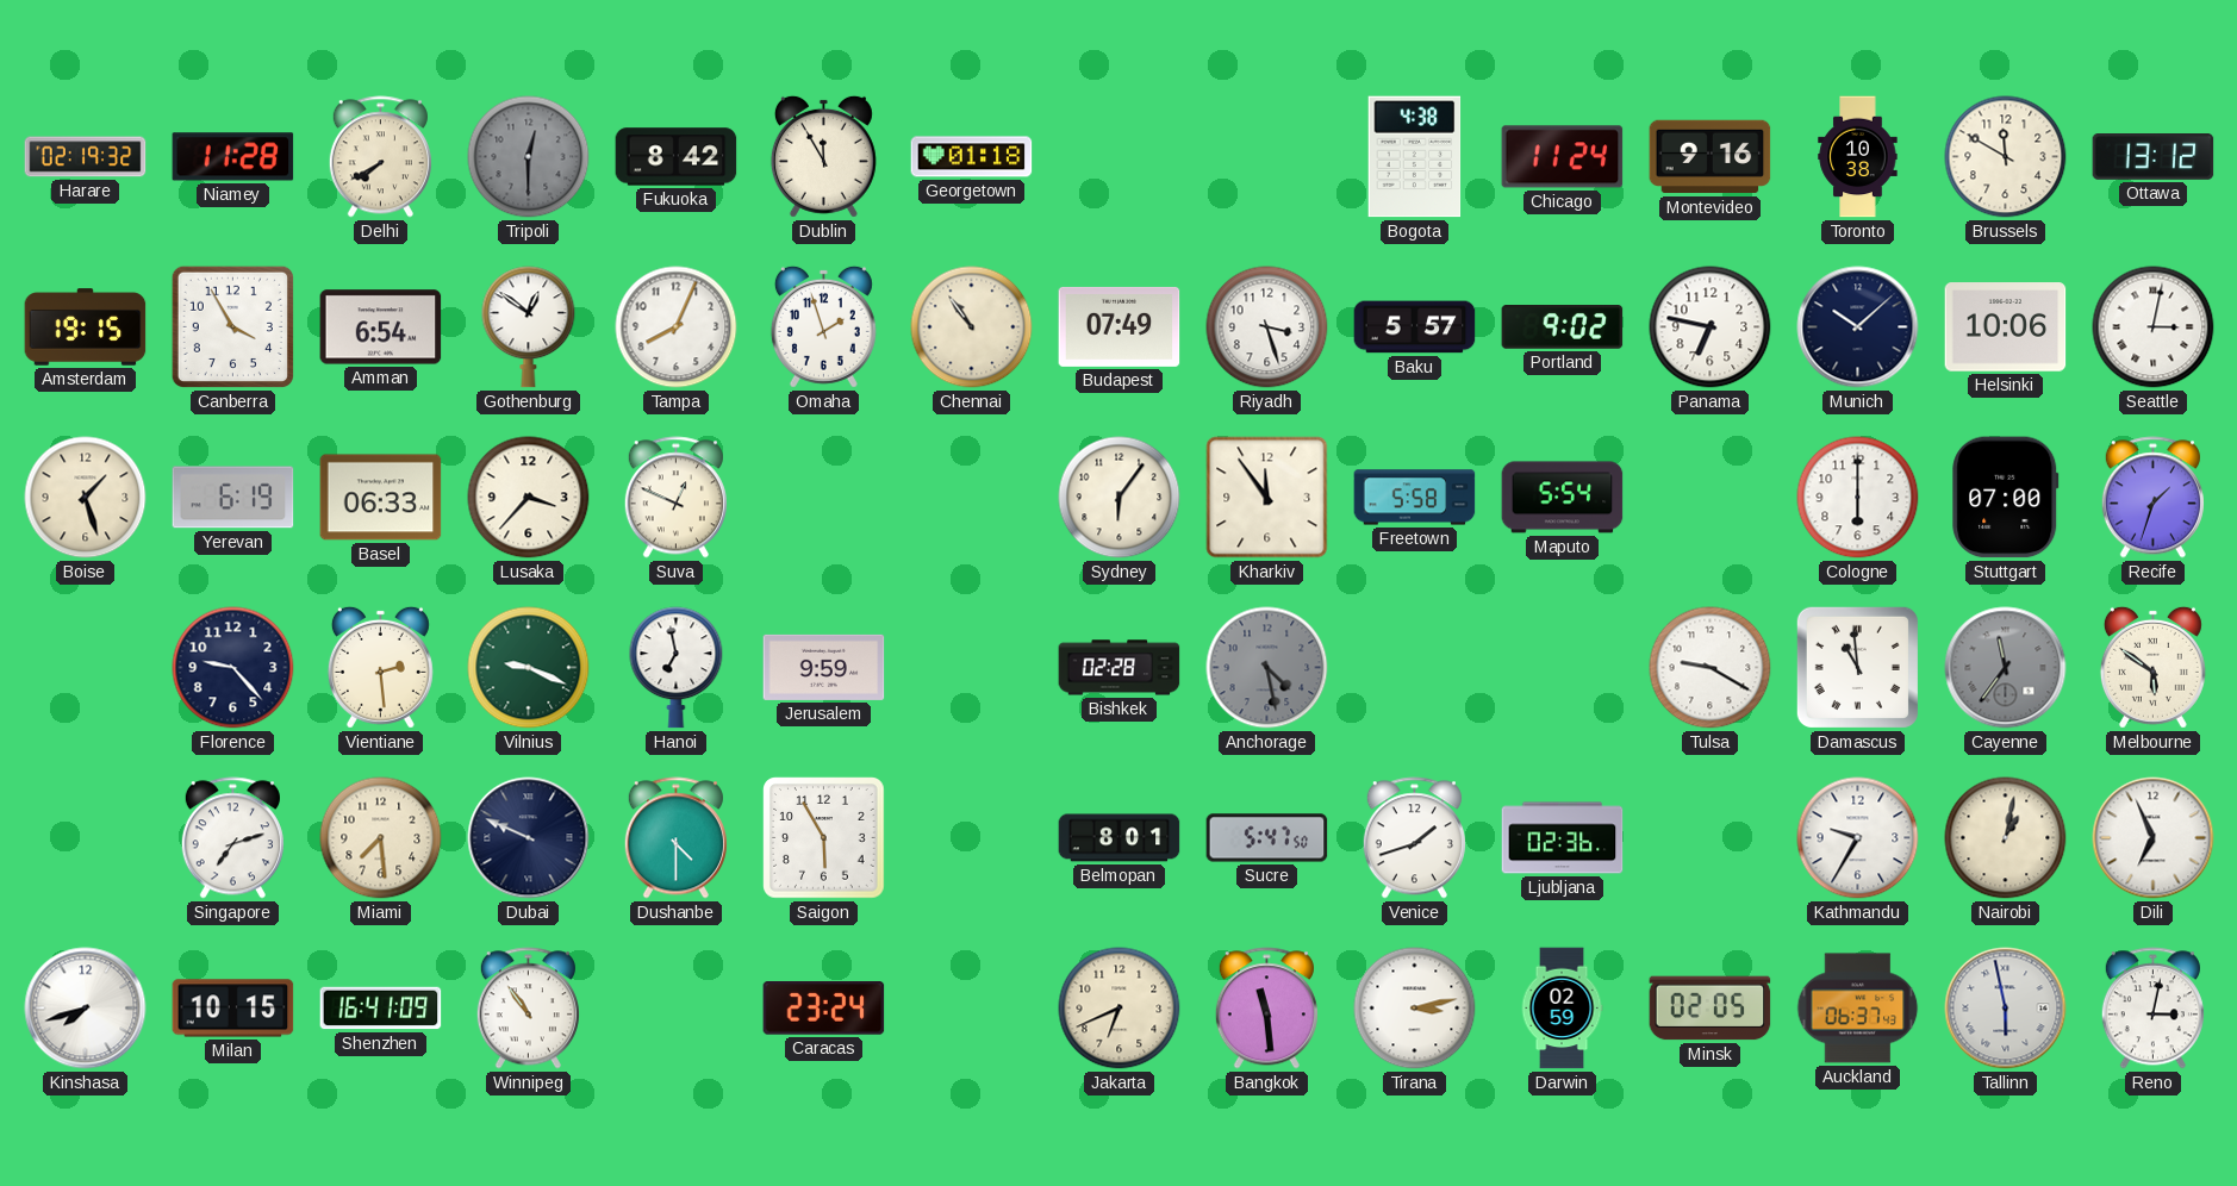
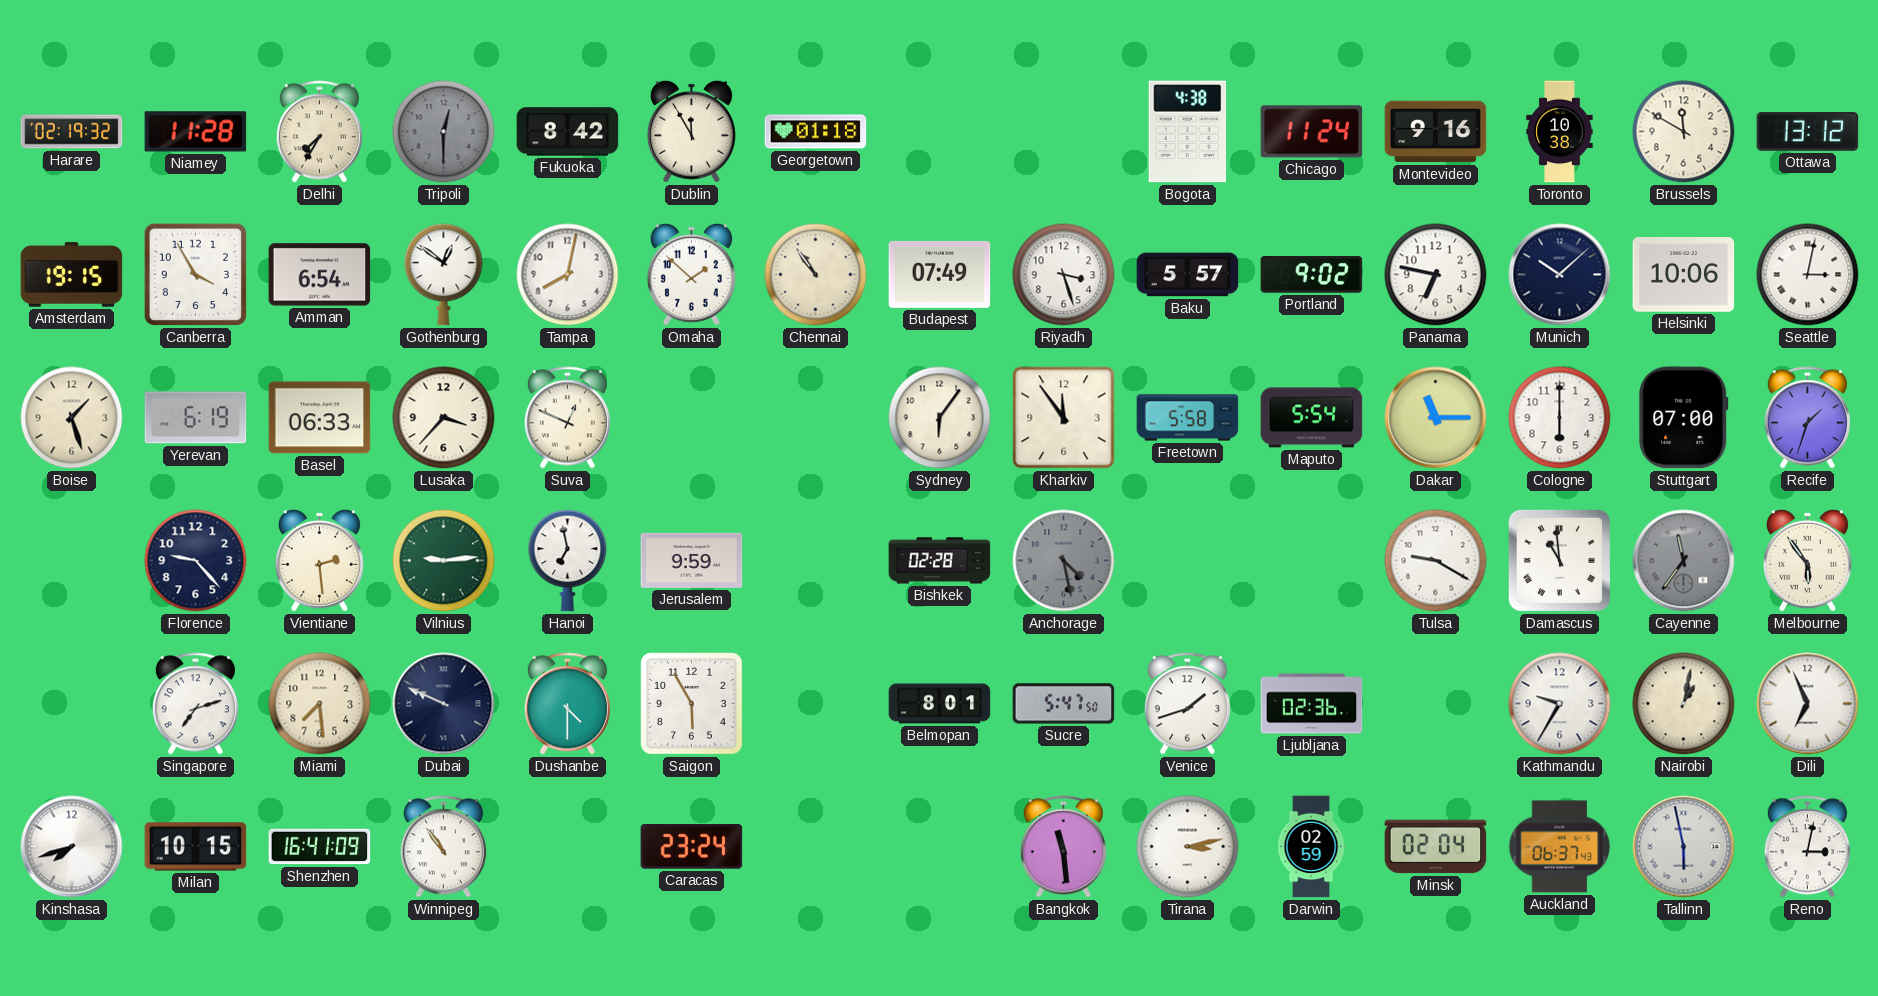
Delhi: 7:40 -> 7:35 (319, 132)
Tampa: 8:04 -> 8:02 (568, 275)
Omaha: 1:57 -> 1:52 (691, 274)
Dakar: none -> 11:15 (1436, 418)
Vilnius: 9:19 -> 9:14 (444, 561)
Melbourne: 5:51 -> 5:54 (1807, 560)
Jakarta: 6:41 -> none (1120, 1009)
Minsk: 02:05 -> 02:04 (1436, 847)
